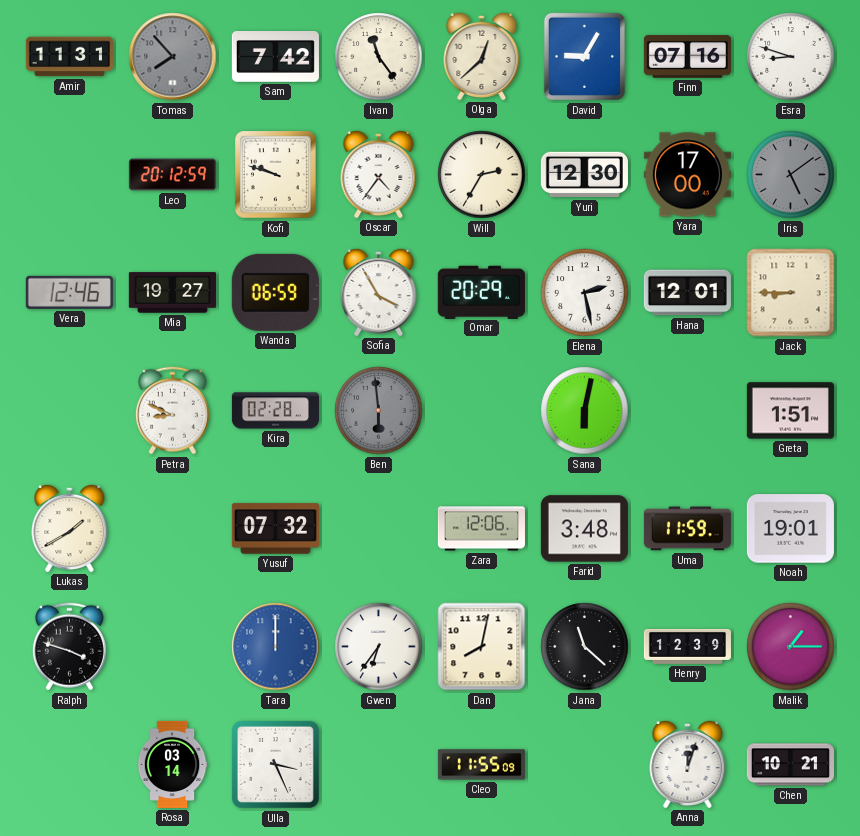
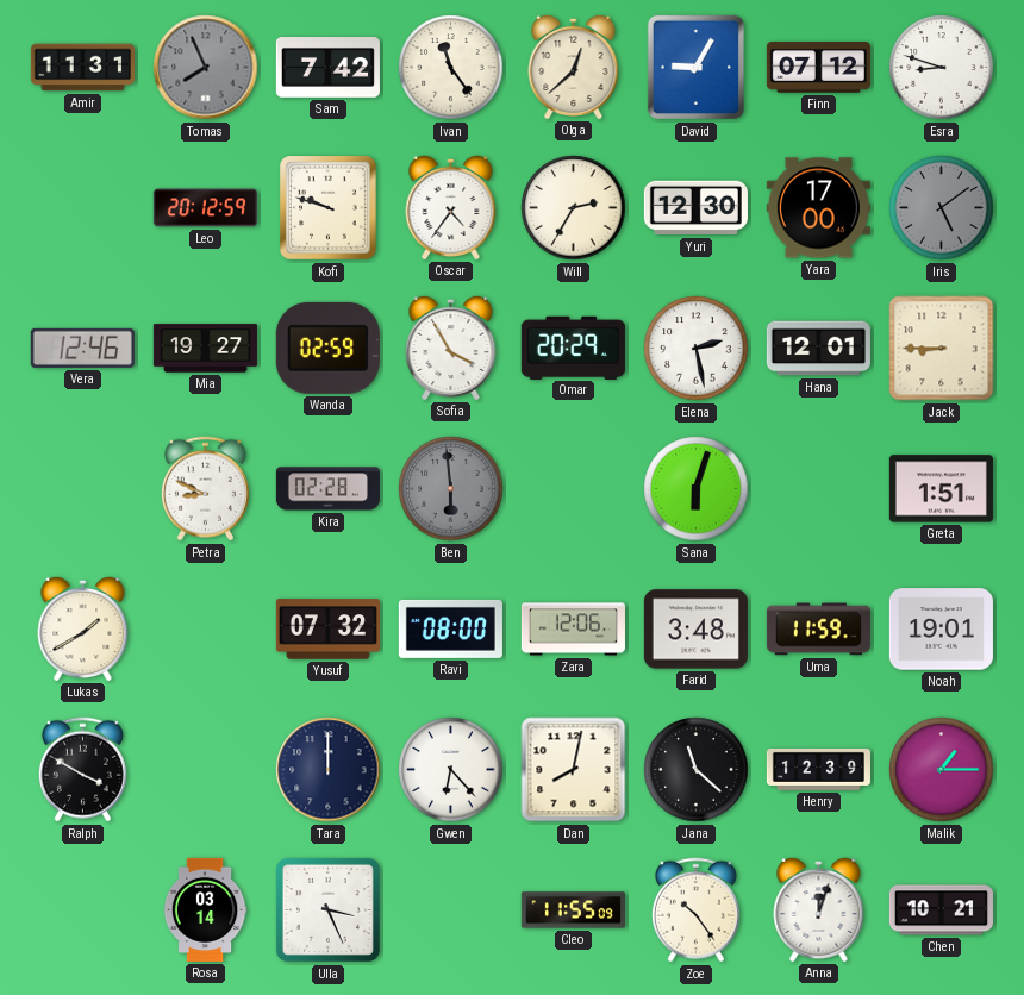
Tomas: 7:53 -> 7:56 (206, 68)
Finn: 07:16 -> 07:12 (818, 68)
Wanda: 06:59 -> 02:59 (327, 348)
Sana: 6:02 -> 6:03 (697, 489)
Ravi: none -> 08:00 (450, 628)
Ralph: 3:48 -> 3:50 (82, 770)
Tara dial: blue -> navy (329, 770)
Gwen: 6:36 -> 6:23 (451, 770)
Zoe: none -> 10:24 (695, 910)
